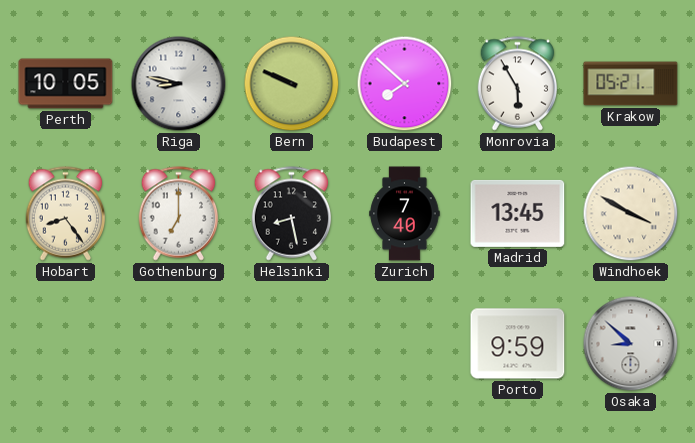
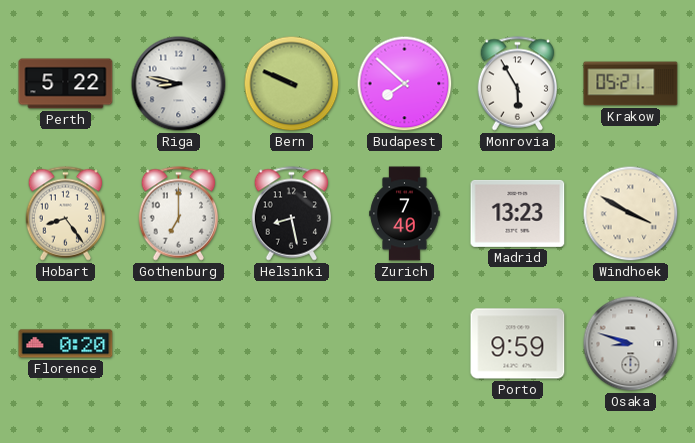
Perth: 10:05 -> 5:22 (66, 84)
Madrid: 13:45 -> 13:23 (518, 213)
Florence: none -> 0:20 (66, 344)
Osaka: 8:52 -> 8:48 (631, 344)
